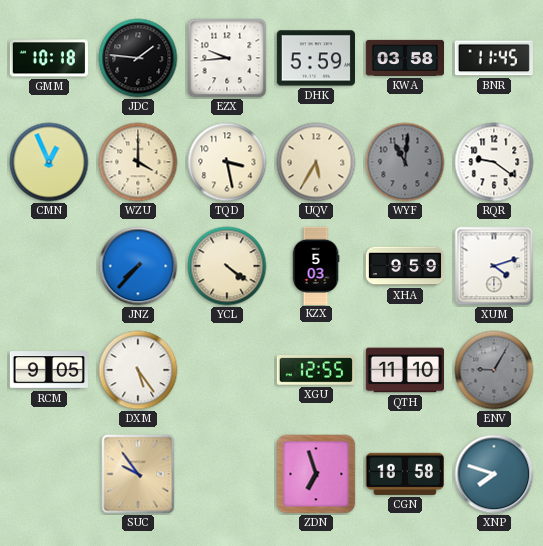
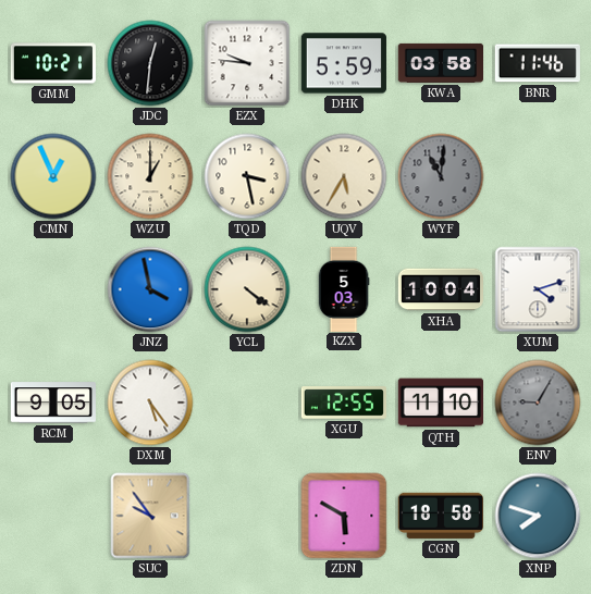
GMM: 10:18 -> 10:21 (53, 63)
JDC: 1:46 -> 12:31 (150, 63)
EZX: 9:44 -> 9:46 (247, 63)
BNR: 11:45 -> 11:46 (538, 63)
WZU: 4:00 -> 1:00 (150, 176)
RQR: 9:21 -> none (494, 162)
JNZ: 7:37 -> 3:58 (150, 289)
XHA: 9:59 -> 10:04 (440, 289)
ZDN: 6:57 -> 5:50 (344, 516)
